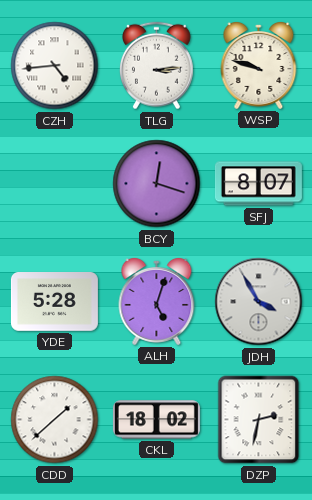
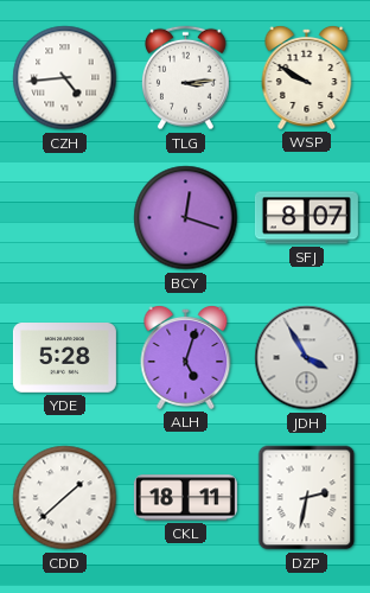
WSP: 9:48 -> 9:50 (307, 78)
CKL: 18:02 -> 18:11 (185, 498)
